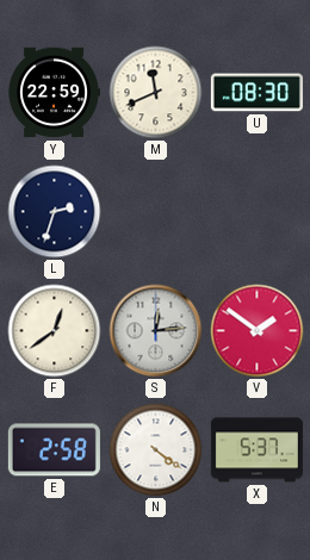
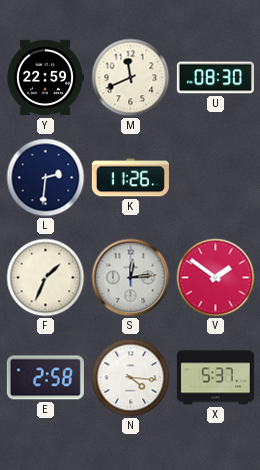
L: 2:33 -> 2:31 (46, 178)
K: none -> 11:26 (130, 178)
F: 12:39 -> 1:34 (46, 278)
N: 4:21 -> 4:16 (131, 378)
